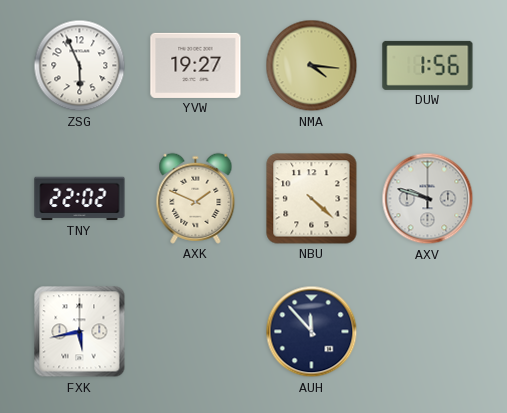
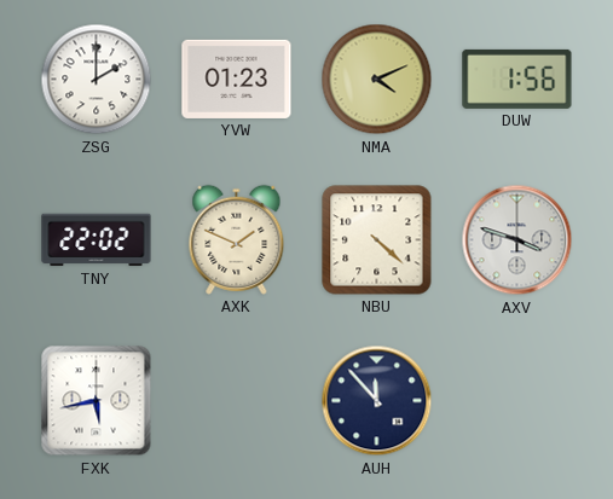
ZSG: 5:56 -> 2:00 (97, 80)
YVW: 19:27 -> 01:23 (237, 79)
NMA: 4:16 -> 4:11 (377, 80)
AXV: 9:48 -> 3:48 (517, 240)
